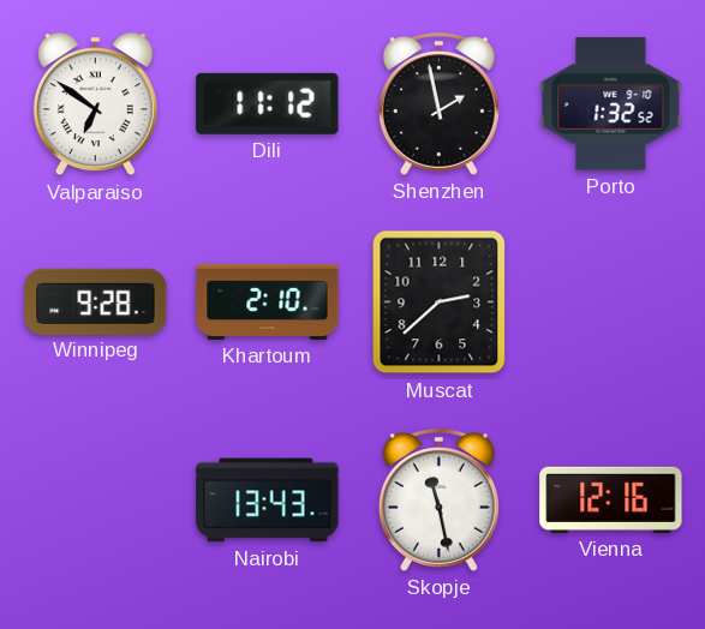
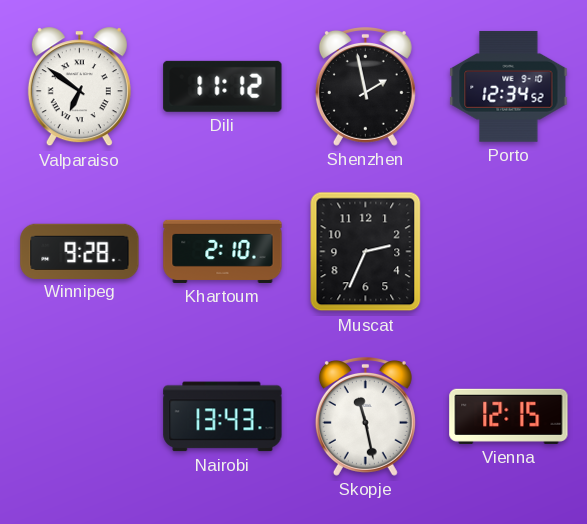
Porto: 1:32 -> 12:34 (509, 86)
Muscat: 2:38 -> 2:34 (366, 252)
Vienna: 12:16 -> 12:15 (509, 416)
